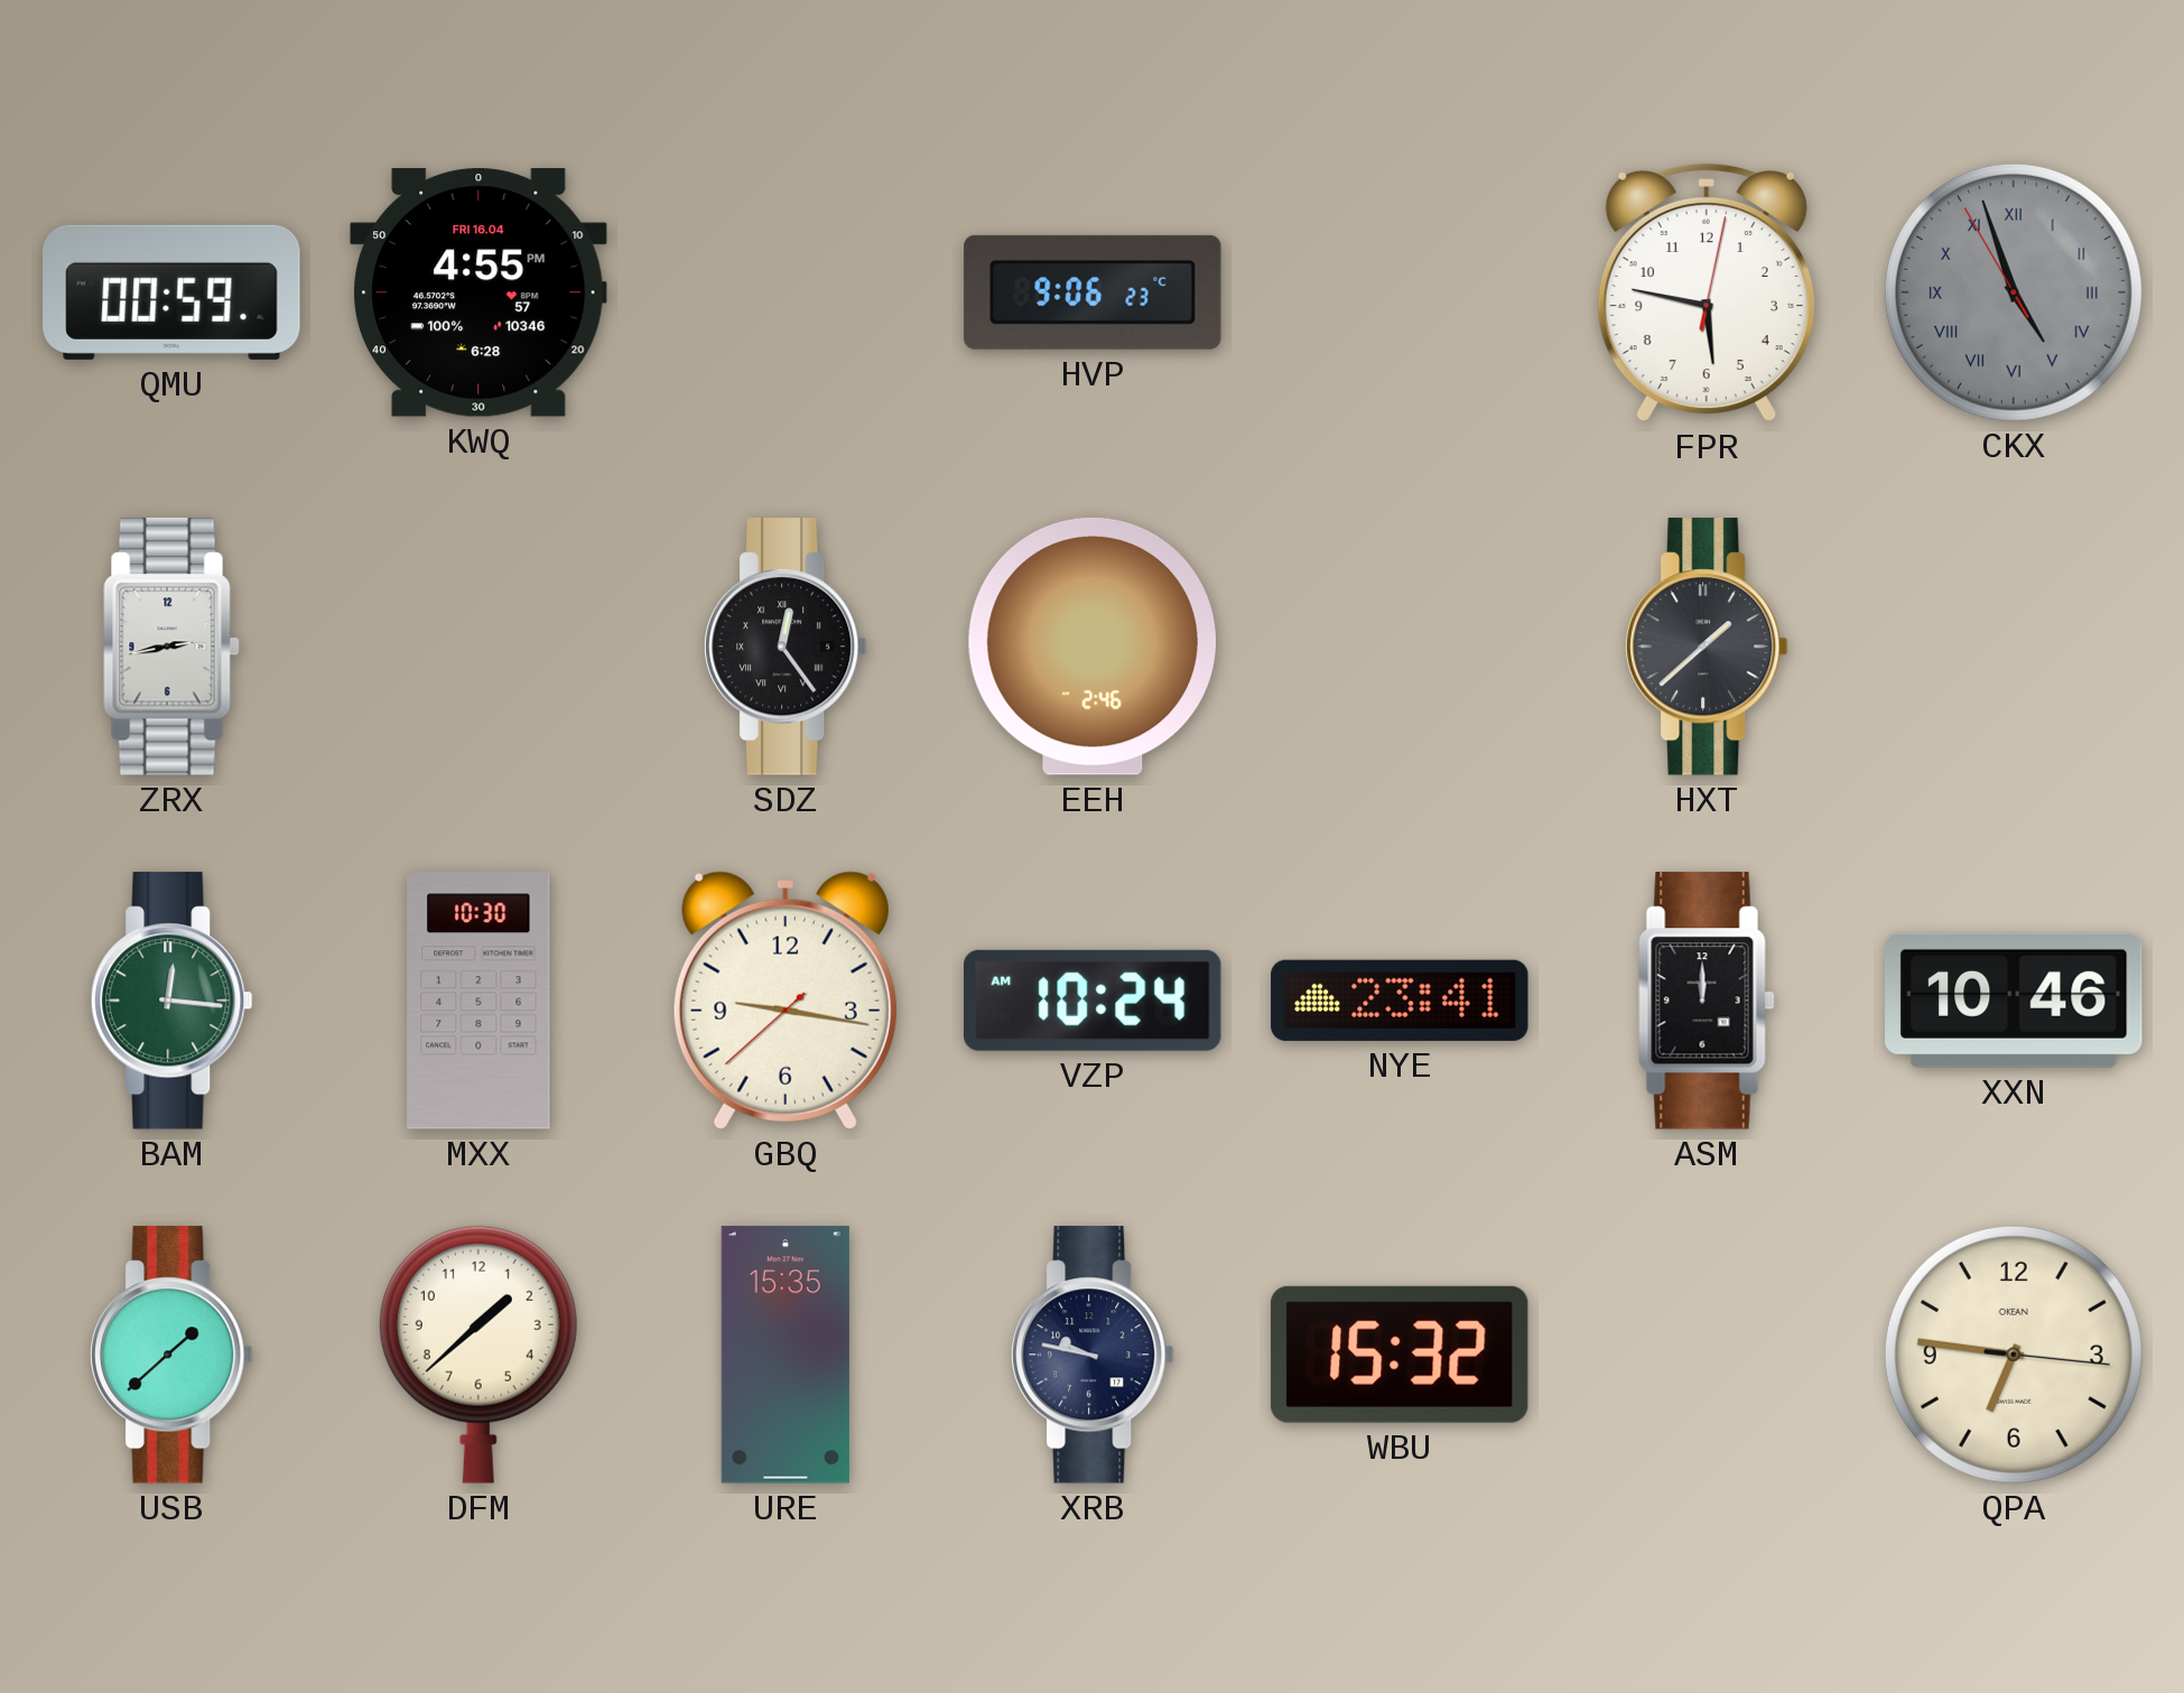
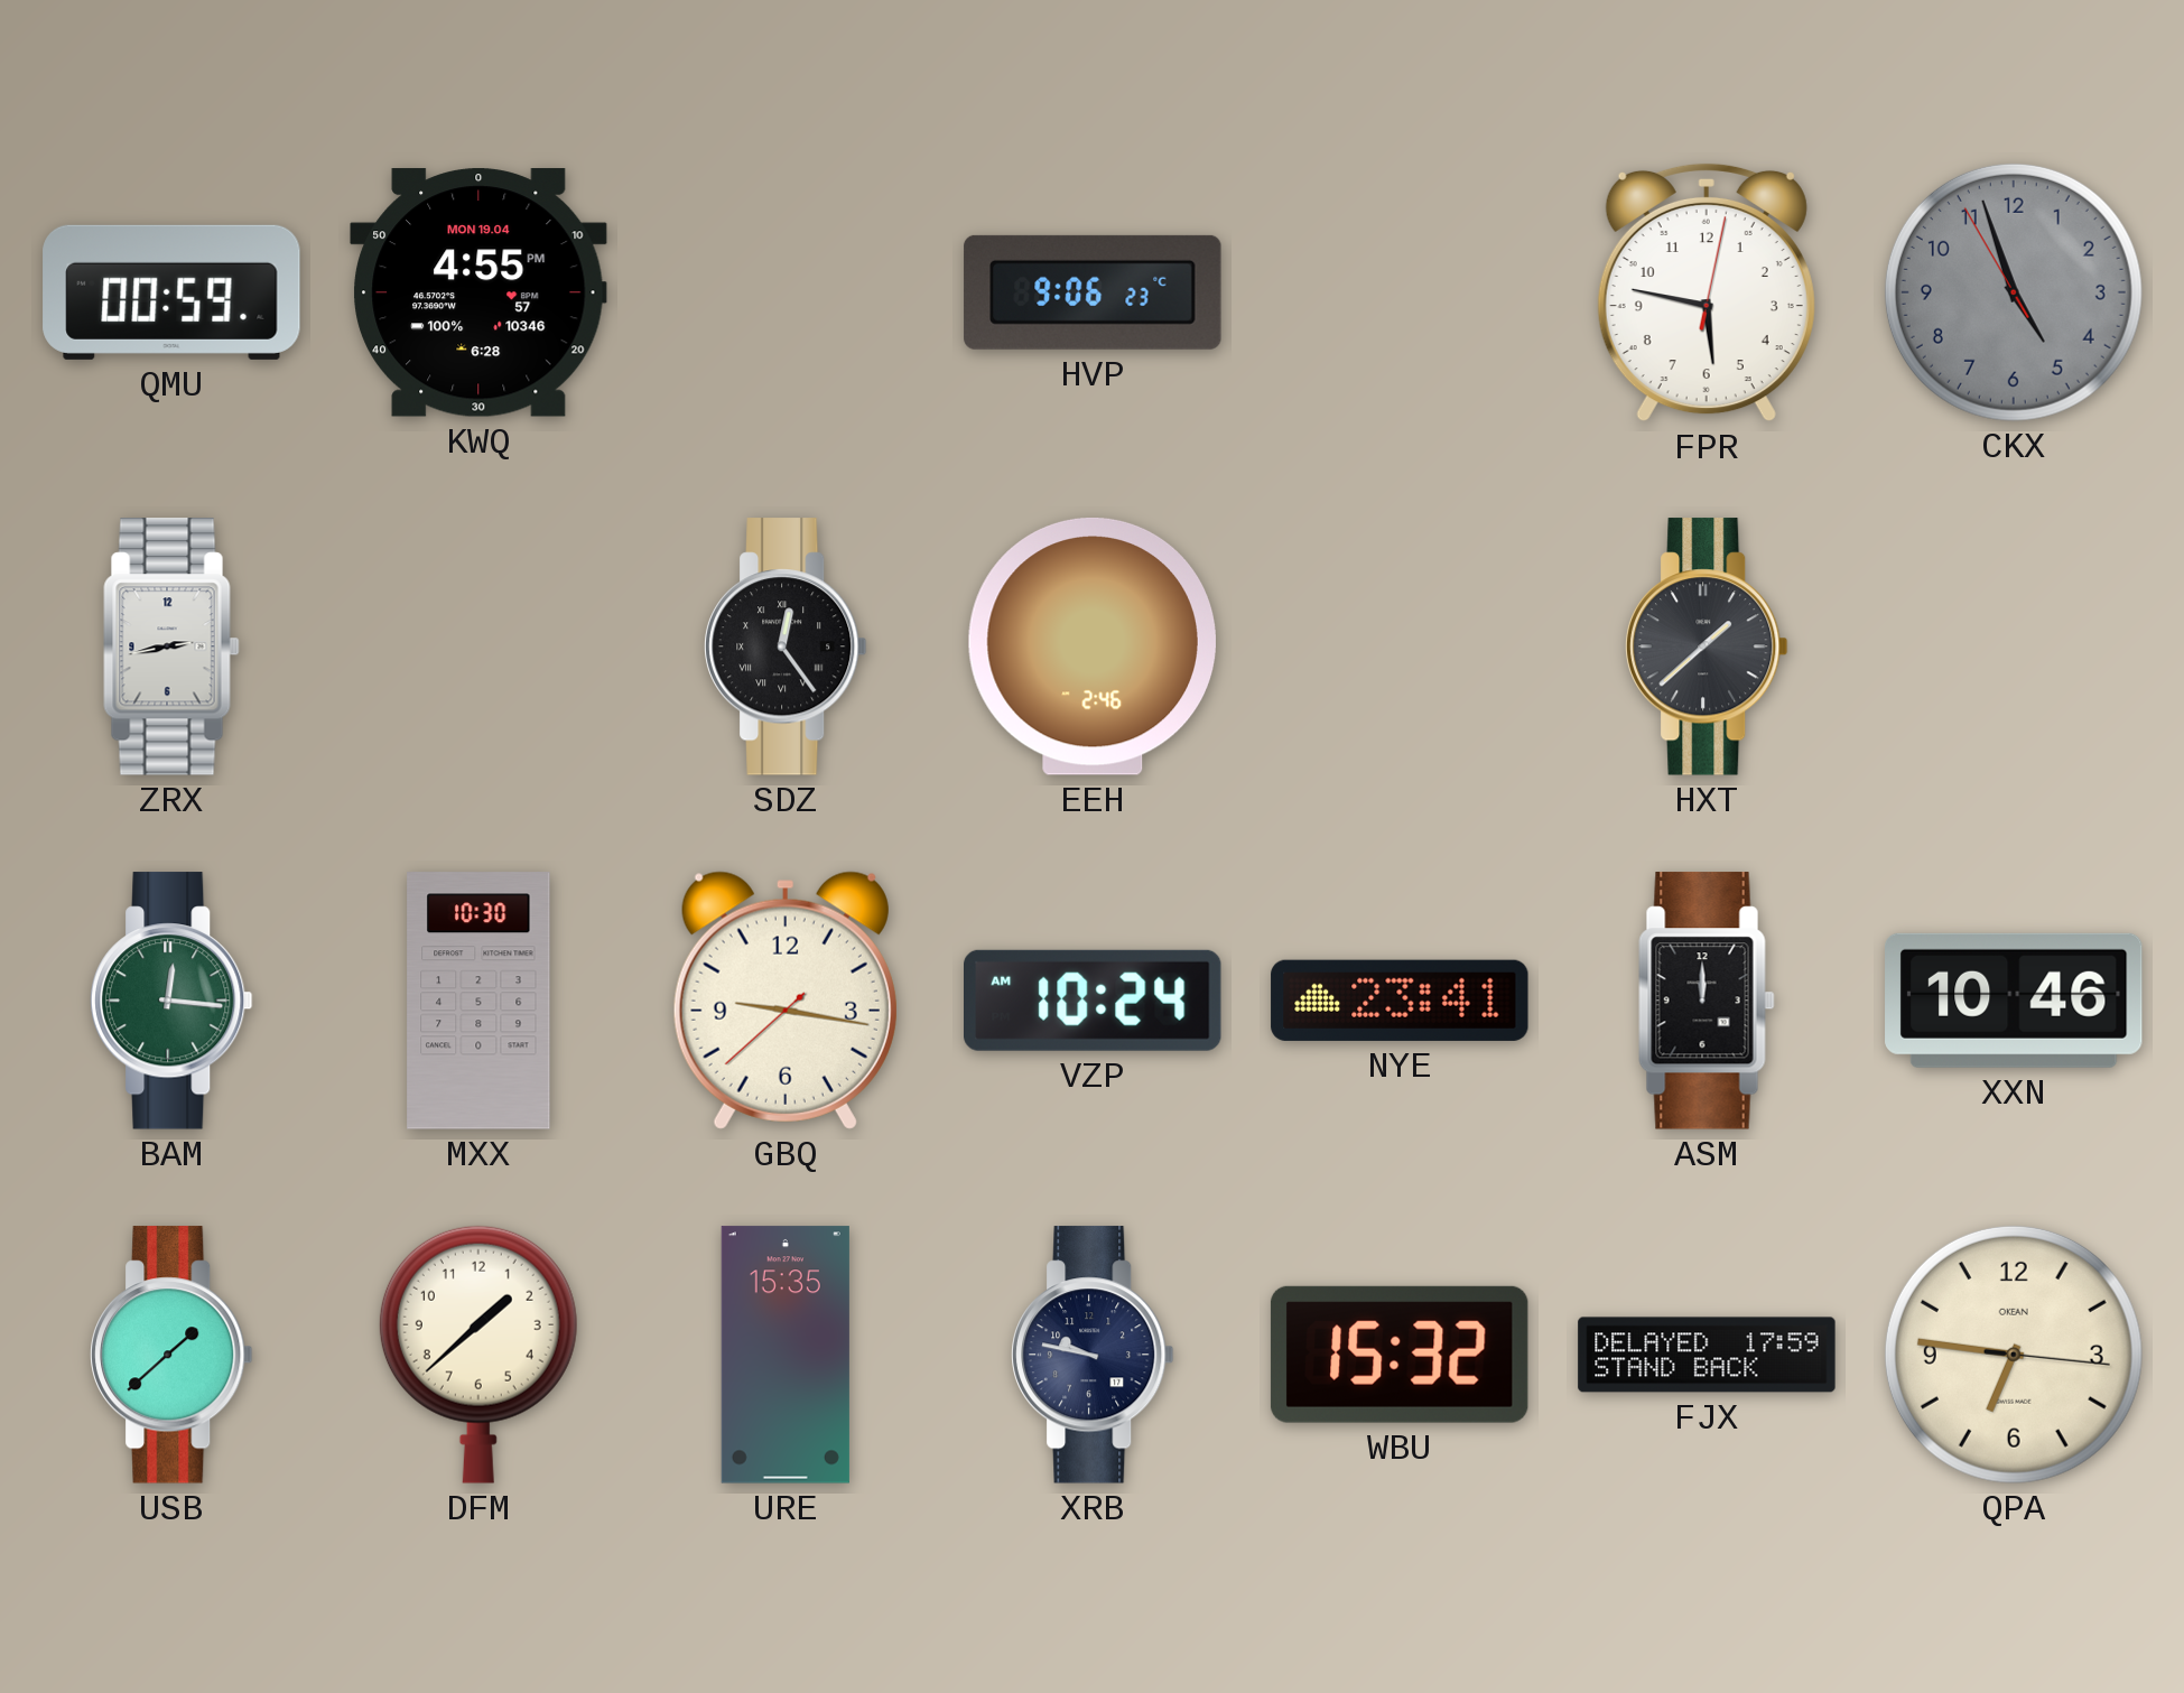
KWQ date: FRI 16.04 -> MON 19.04 (478, 292)
CKX numerals: Roman -> Arabic (2014, 292)
FJX: none -> 17:59 (1707, 1355)
